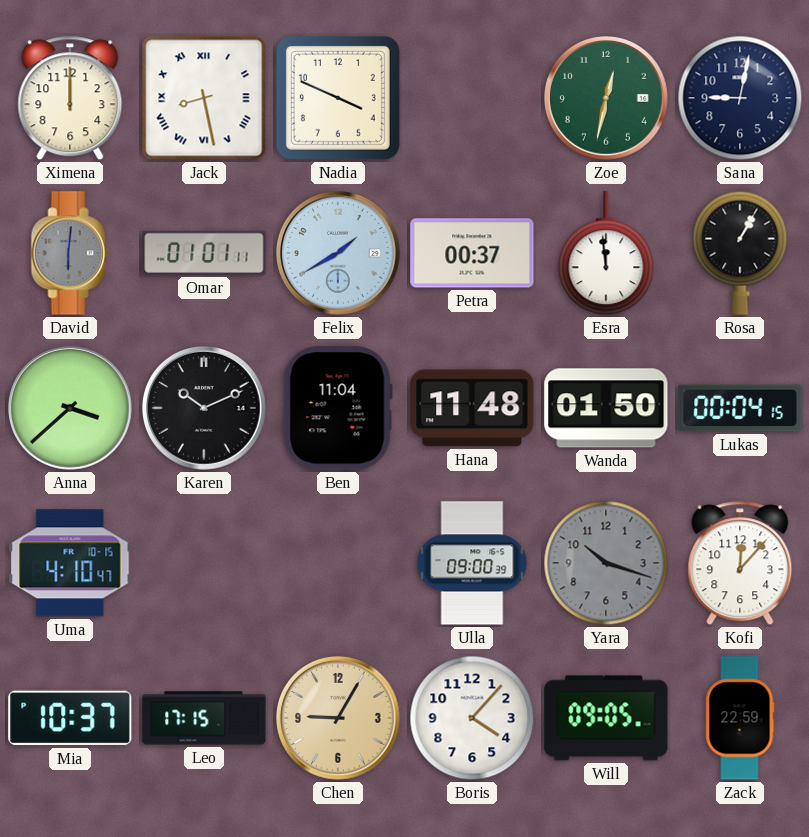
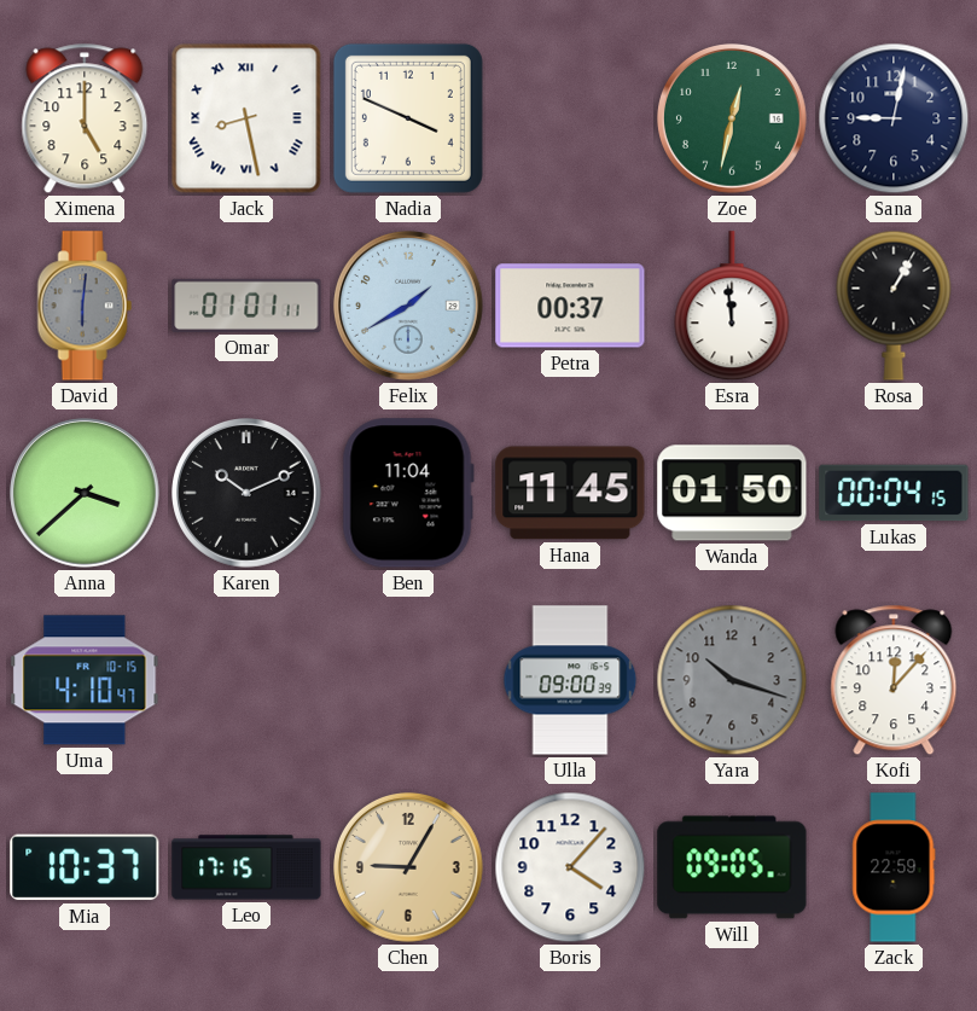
Ximena: 12:00 -> 5:00 (85, 118)
Hana: 11:48 -> 11:45 (570, 493)
